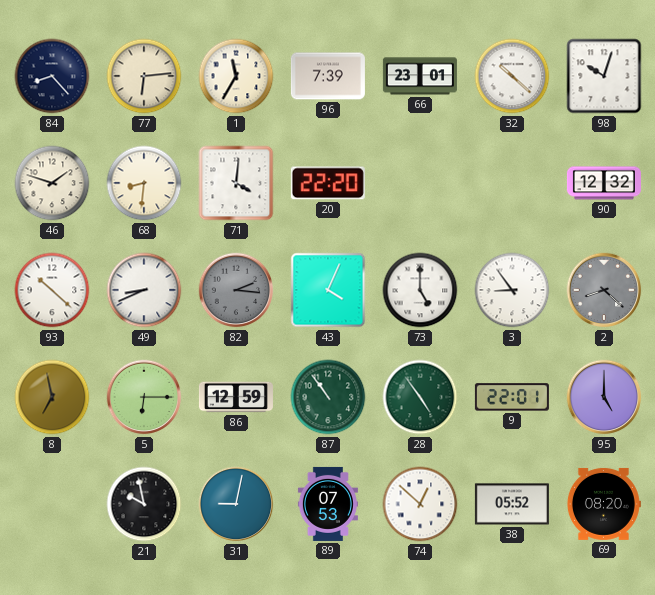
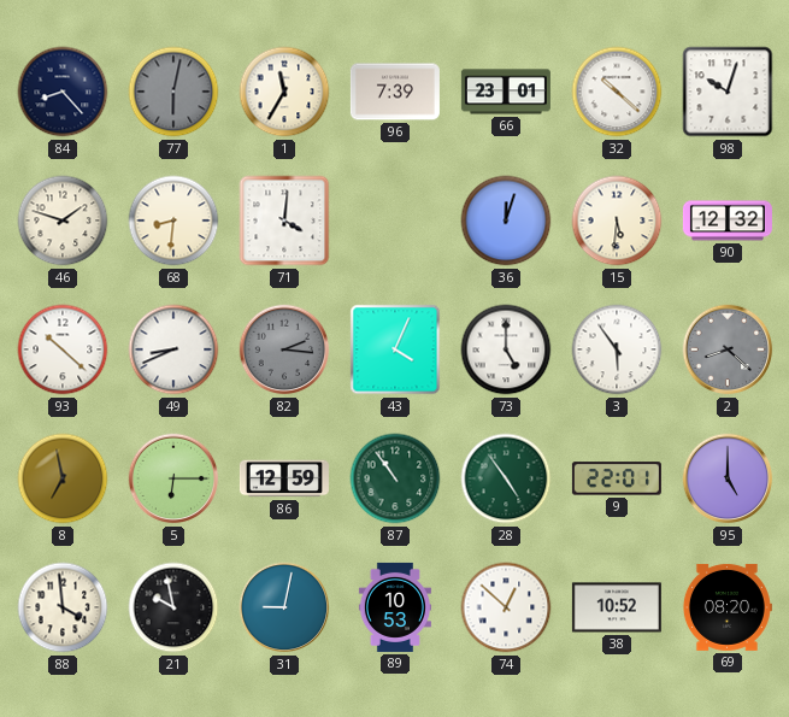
77: 6:14 -> 6:02 (173, 92)
77 dial: cream -> grey (173, 92)
20: 22:20 -> none (328, 183)
36: none -> 12:03 (506, 221)
15: none -> 5:31 (617, 221)
3: 8:54 -> 5:54 (617, 349)
88: none -> 3:59 (63, 607)
89: 07:53 -> 10:53 (395, 607)
38: 05:52 -> 10:52 (617, 607)
